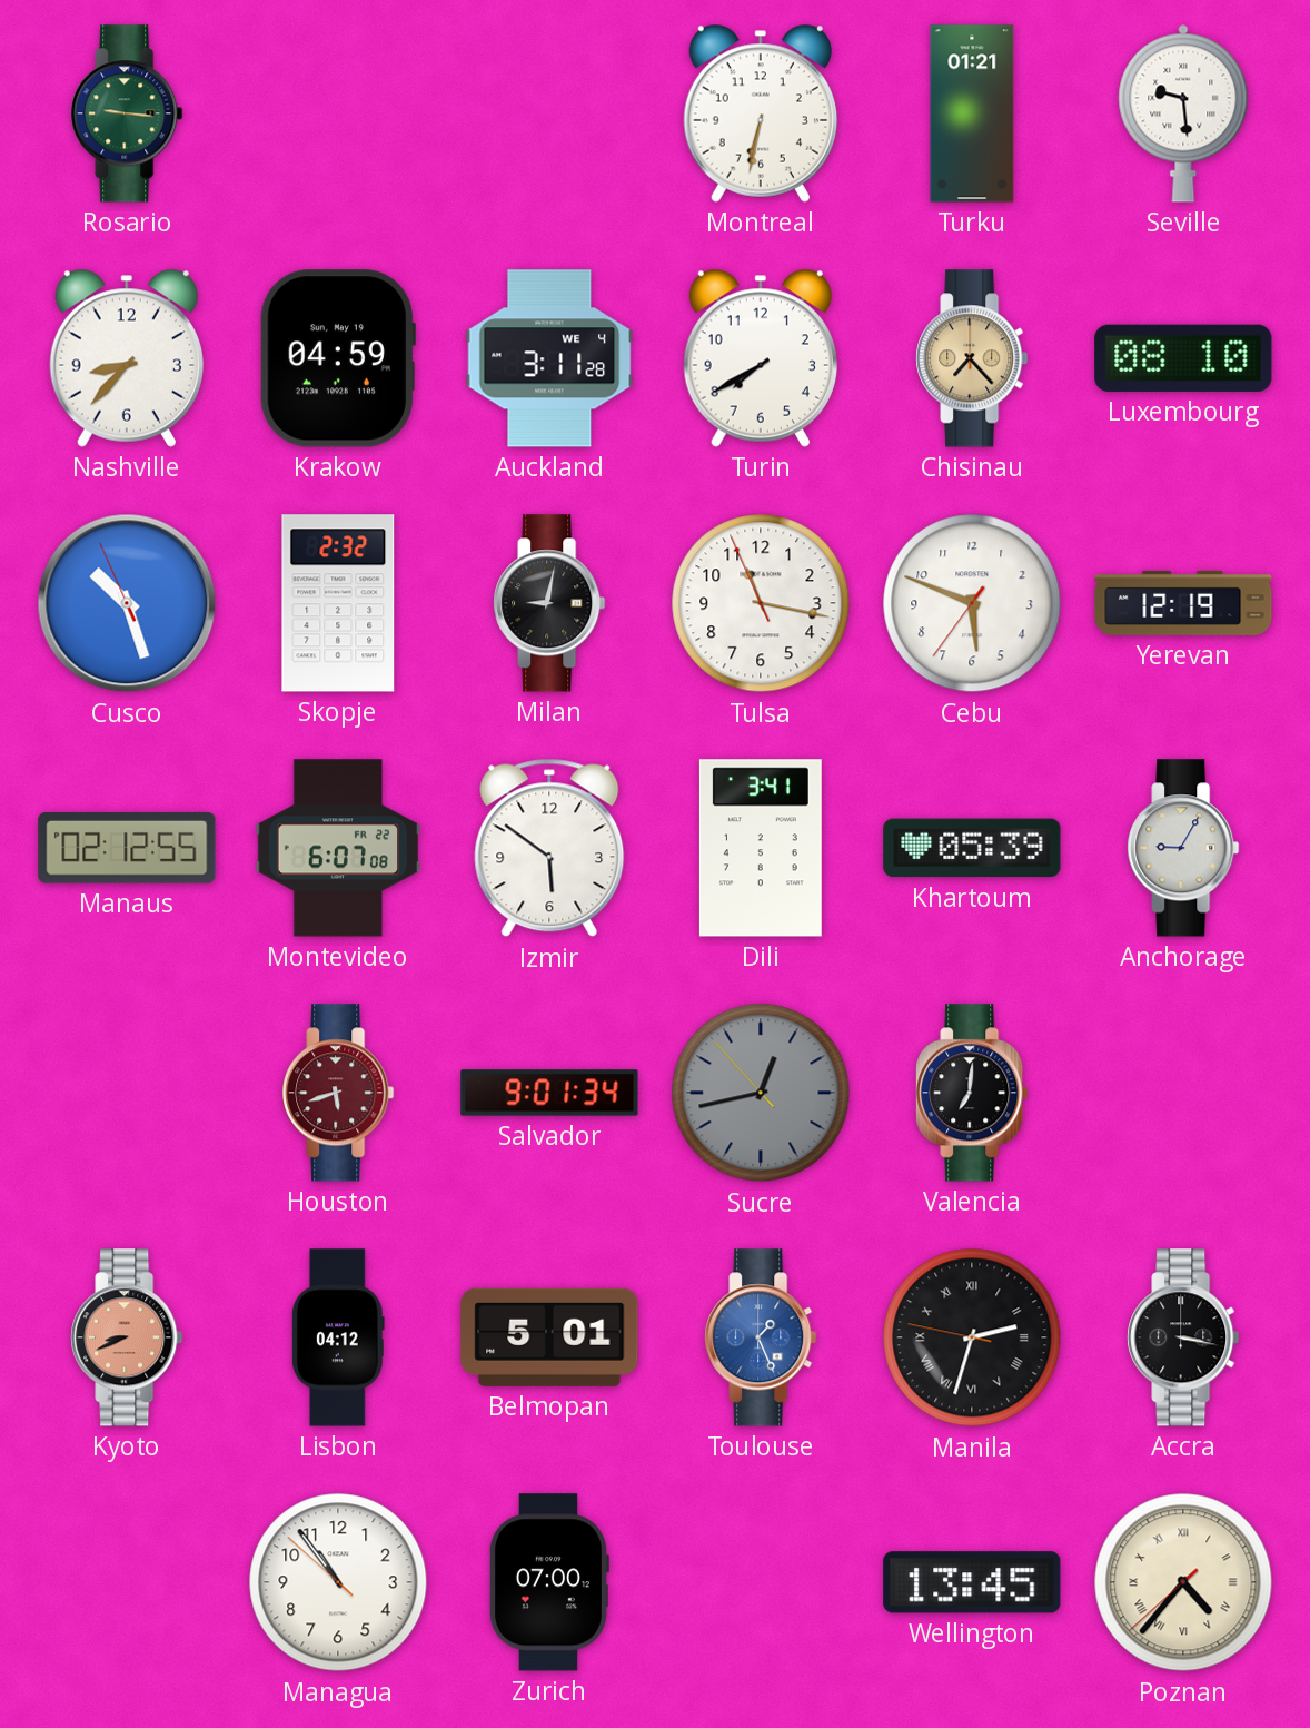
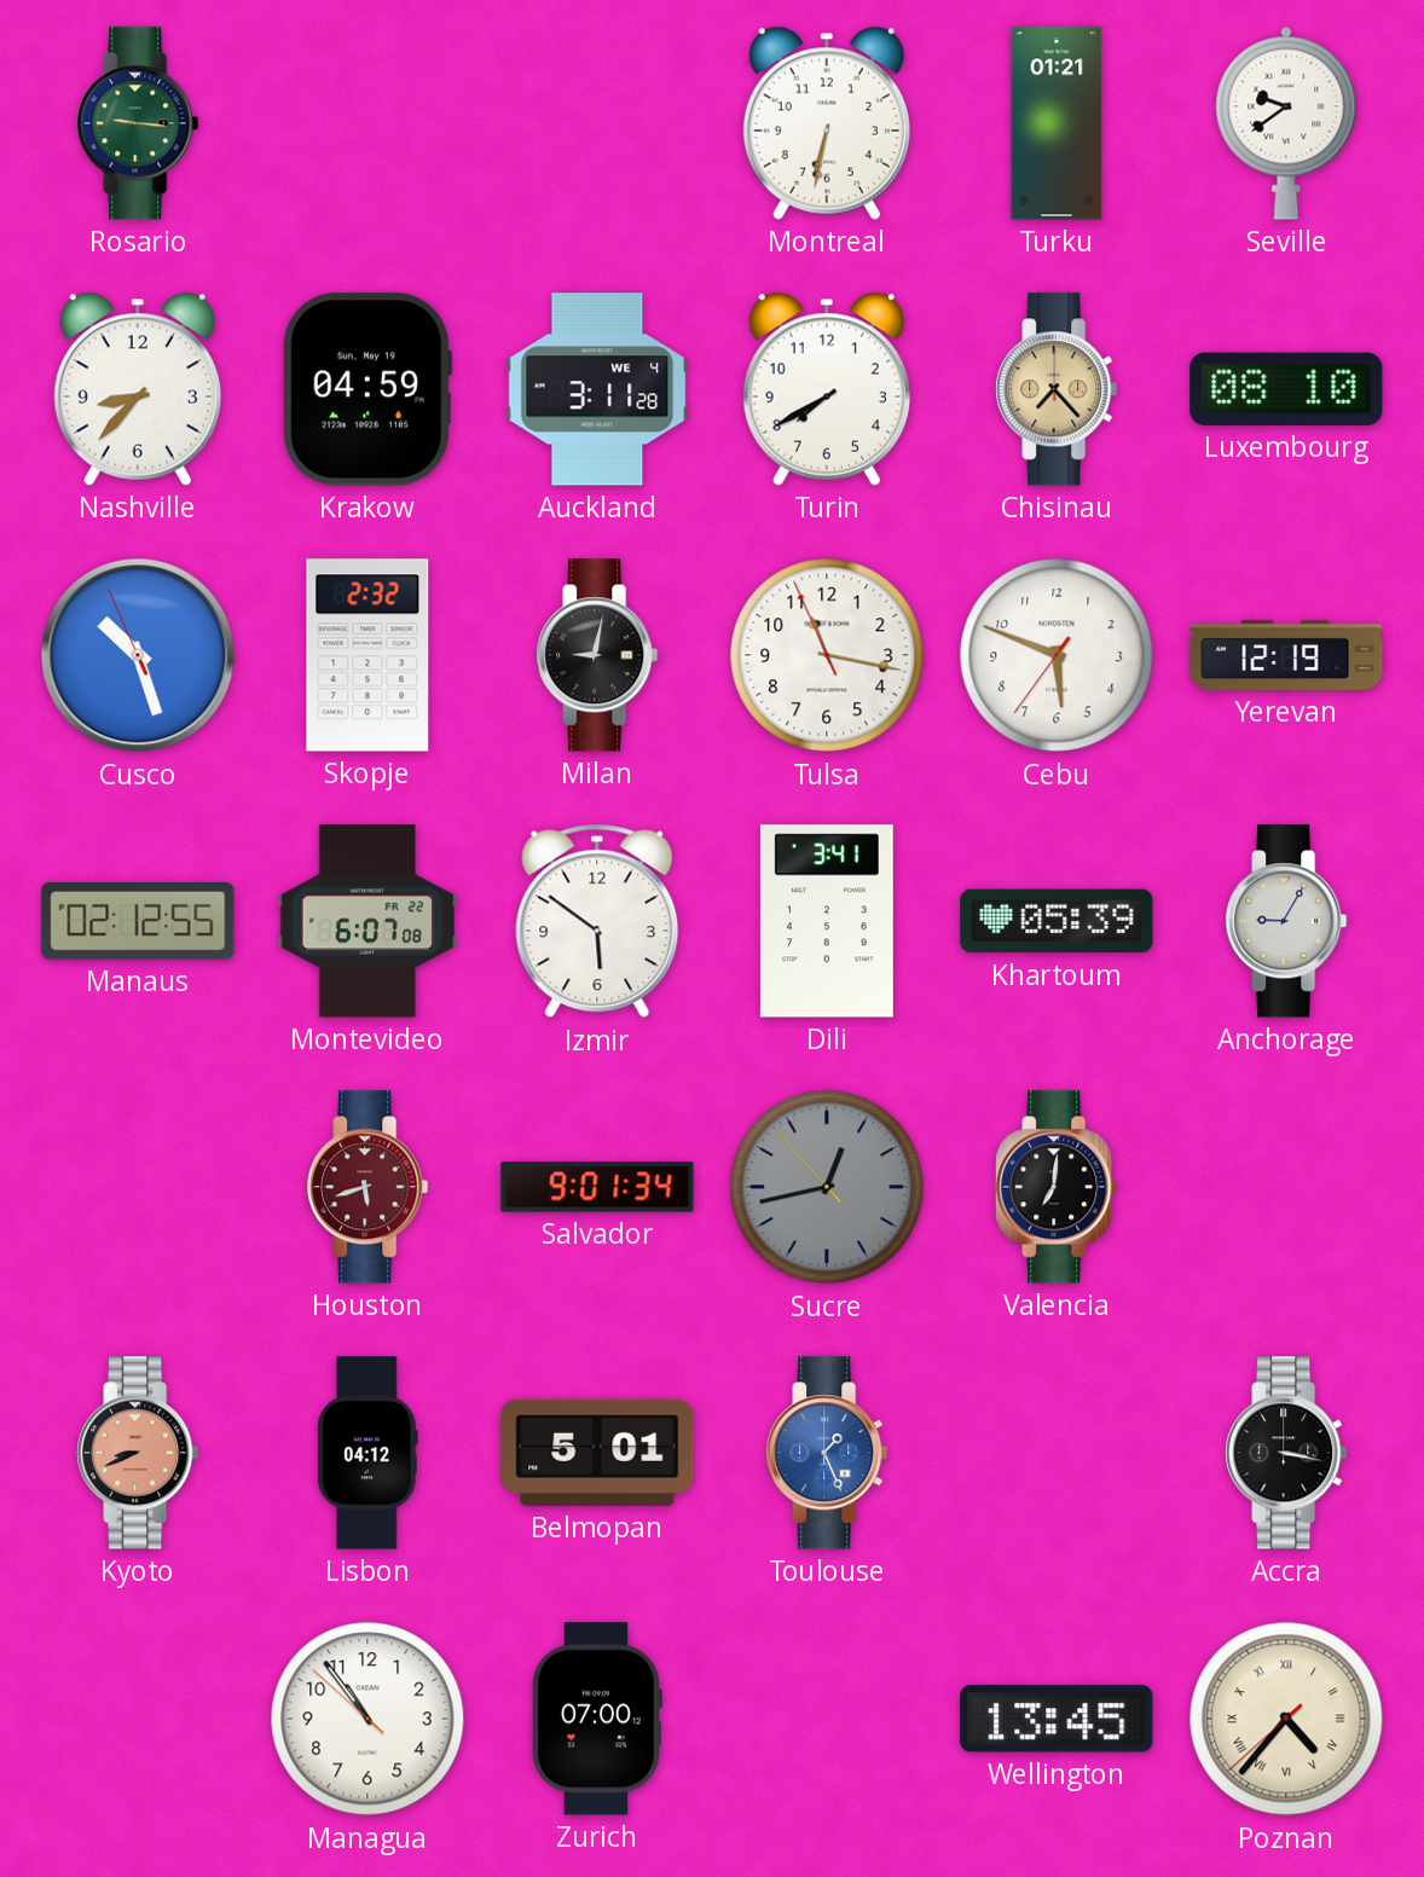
Seville: 9:29 -> 9:39 (1286, 123)
Manila: 2:32 -> none (972, 1337)
